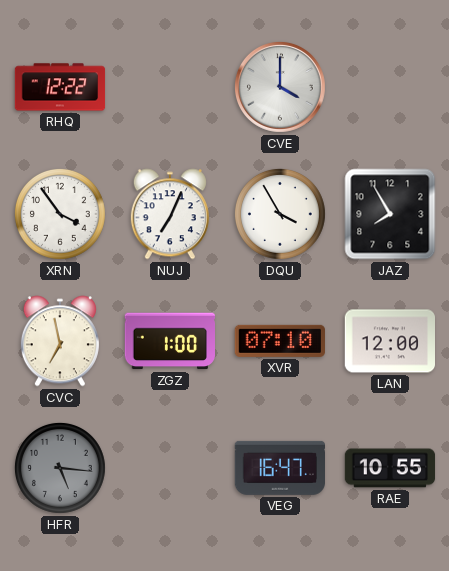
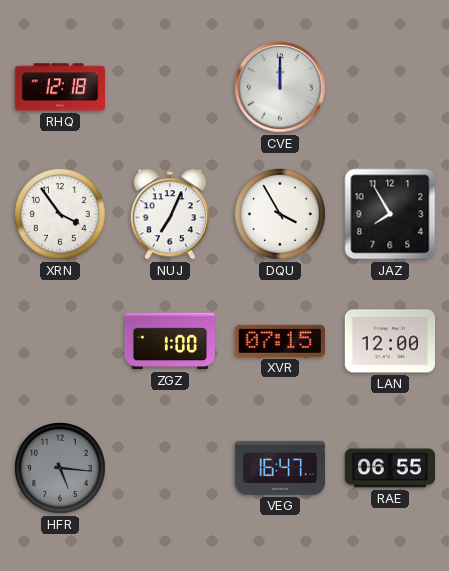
RHQ: 12:22 -> 12:18 (60, 87)
CVE: 4:00 -> 12:00 (280, 87)
CVC: 6:58 -> none (60, 341)
XVR: 07:10 -> 07:15 (280, 341)
RAE: 10:55 -> 06:55 (390, 468)
